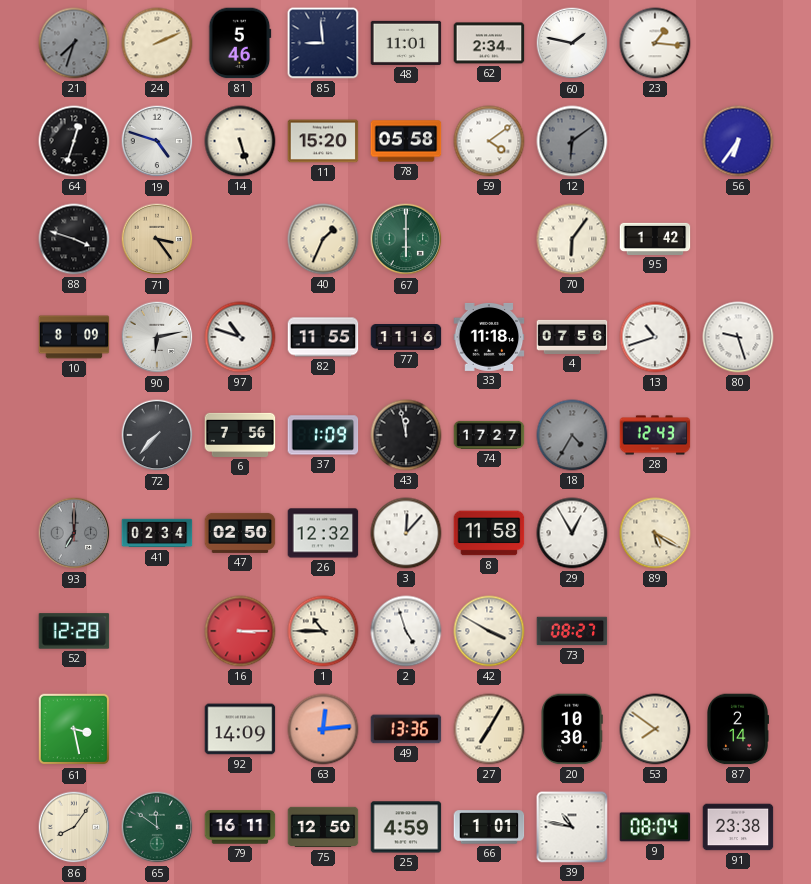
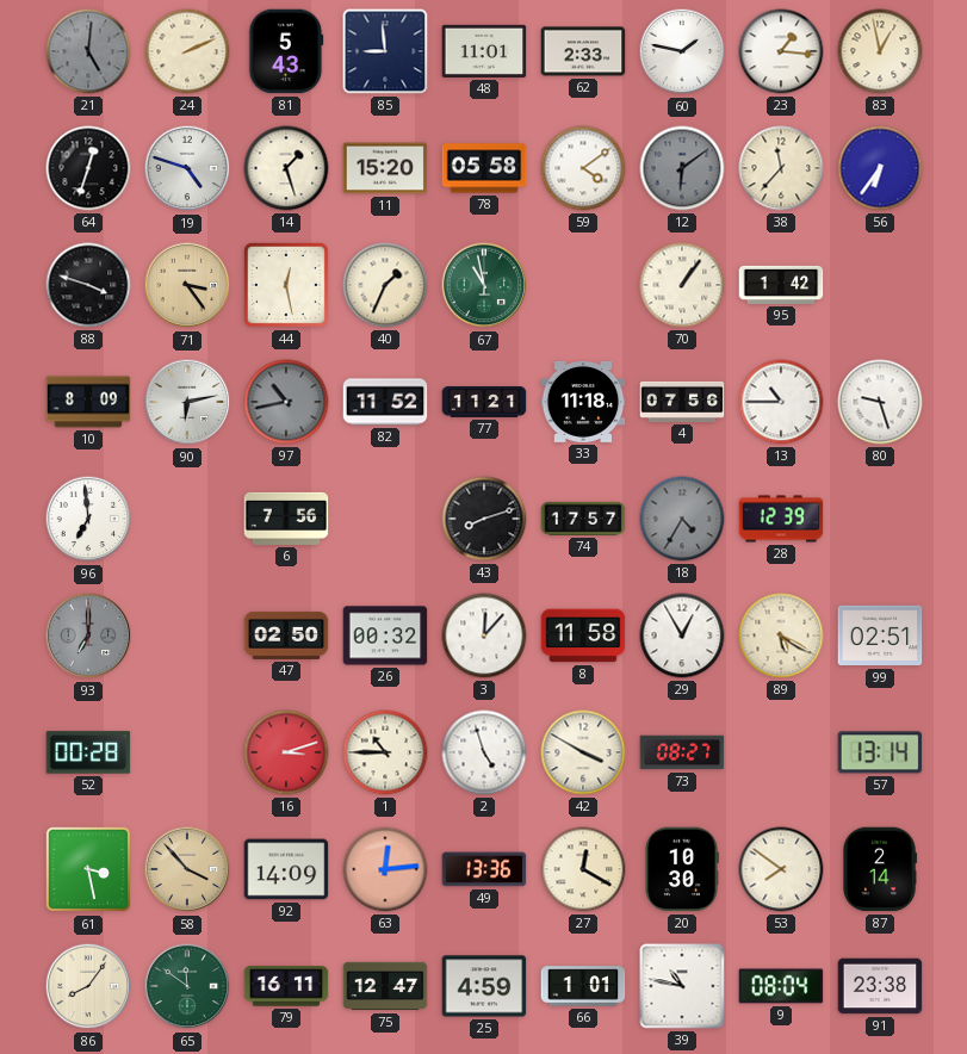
21: 7:33 -> 5:01 (88, 51)
81: 5:46 -> 5:43 (286, 51)
62: 2:34 -> 2:33 (583, 51)
83: none -> 12:58 (880, 51)
14: 5:27 -> 1:27 (286, 168)
38: none -> 11:37 (781, 168)
44: none -> 12:28 (286, 285)
67: 6:00 -> 10:58 (484, 285)
70: 6:06 -> 1:06 (682, 285)
97: 10:48 -> 10:43 (286, 402)
97 dial: white -> grey (286, 402)
82: 11:55 -> 11:52 (385, 402)
77: 11:16 -> 11:21 (484, 403)
13: 10:42 -> 10:45 (781, 402)
96: none -> 6:59 (88, 519)
72: 7:37 -> none (157, 435)
37: 1:09 -> none (323, 435)
43: 11:58 -> 8:12 (484, 519)
74: 17:27 -> 17:57 (583, 519)
28: 12:43 -> 12:39 (781, 519)
41: 02:34 -> none (157, 533)
26: 12:32 -> 00:32 (385, 635)
99: none -> 02:51 (880, 635)
52: 12:28 -> 00:28 (88, 752)
16: 3:15 -> 3:12 (286, 752)
57: none -> 13:14 (880, 752)
58: none -> 3:53 (187, 869)
27: 7:05 -> 12:20 (583, 869)
75: 12:50 -> 12:47 (385, 986)
